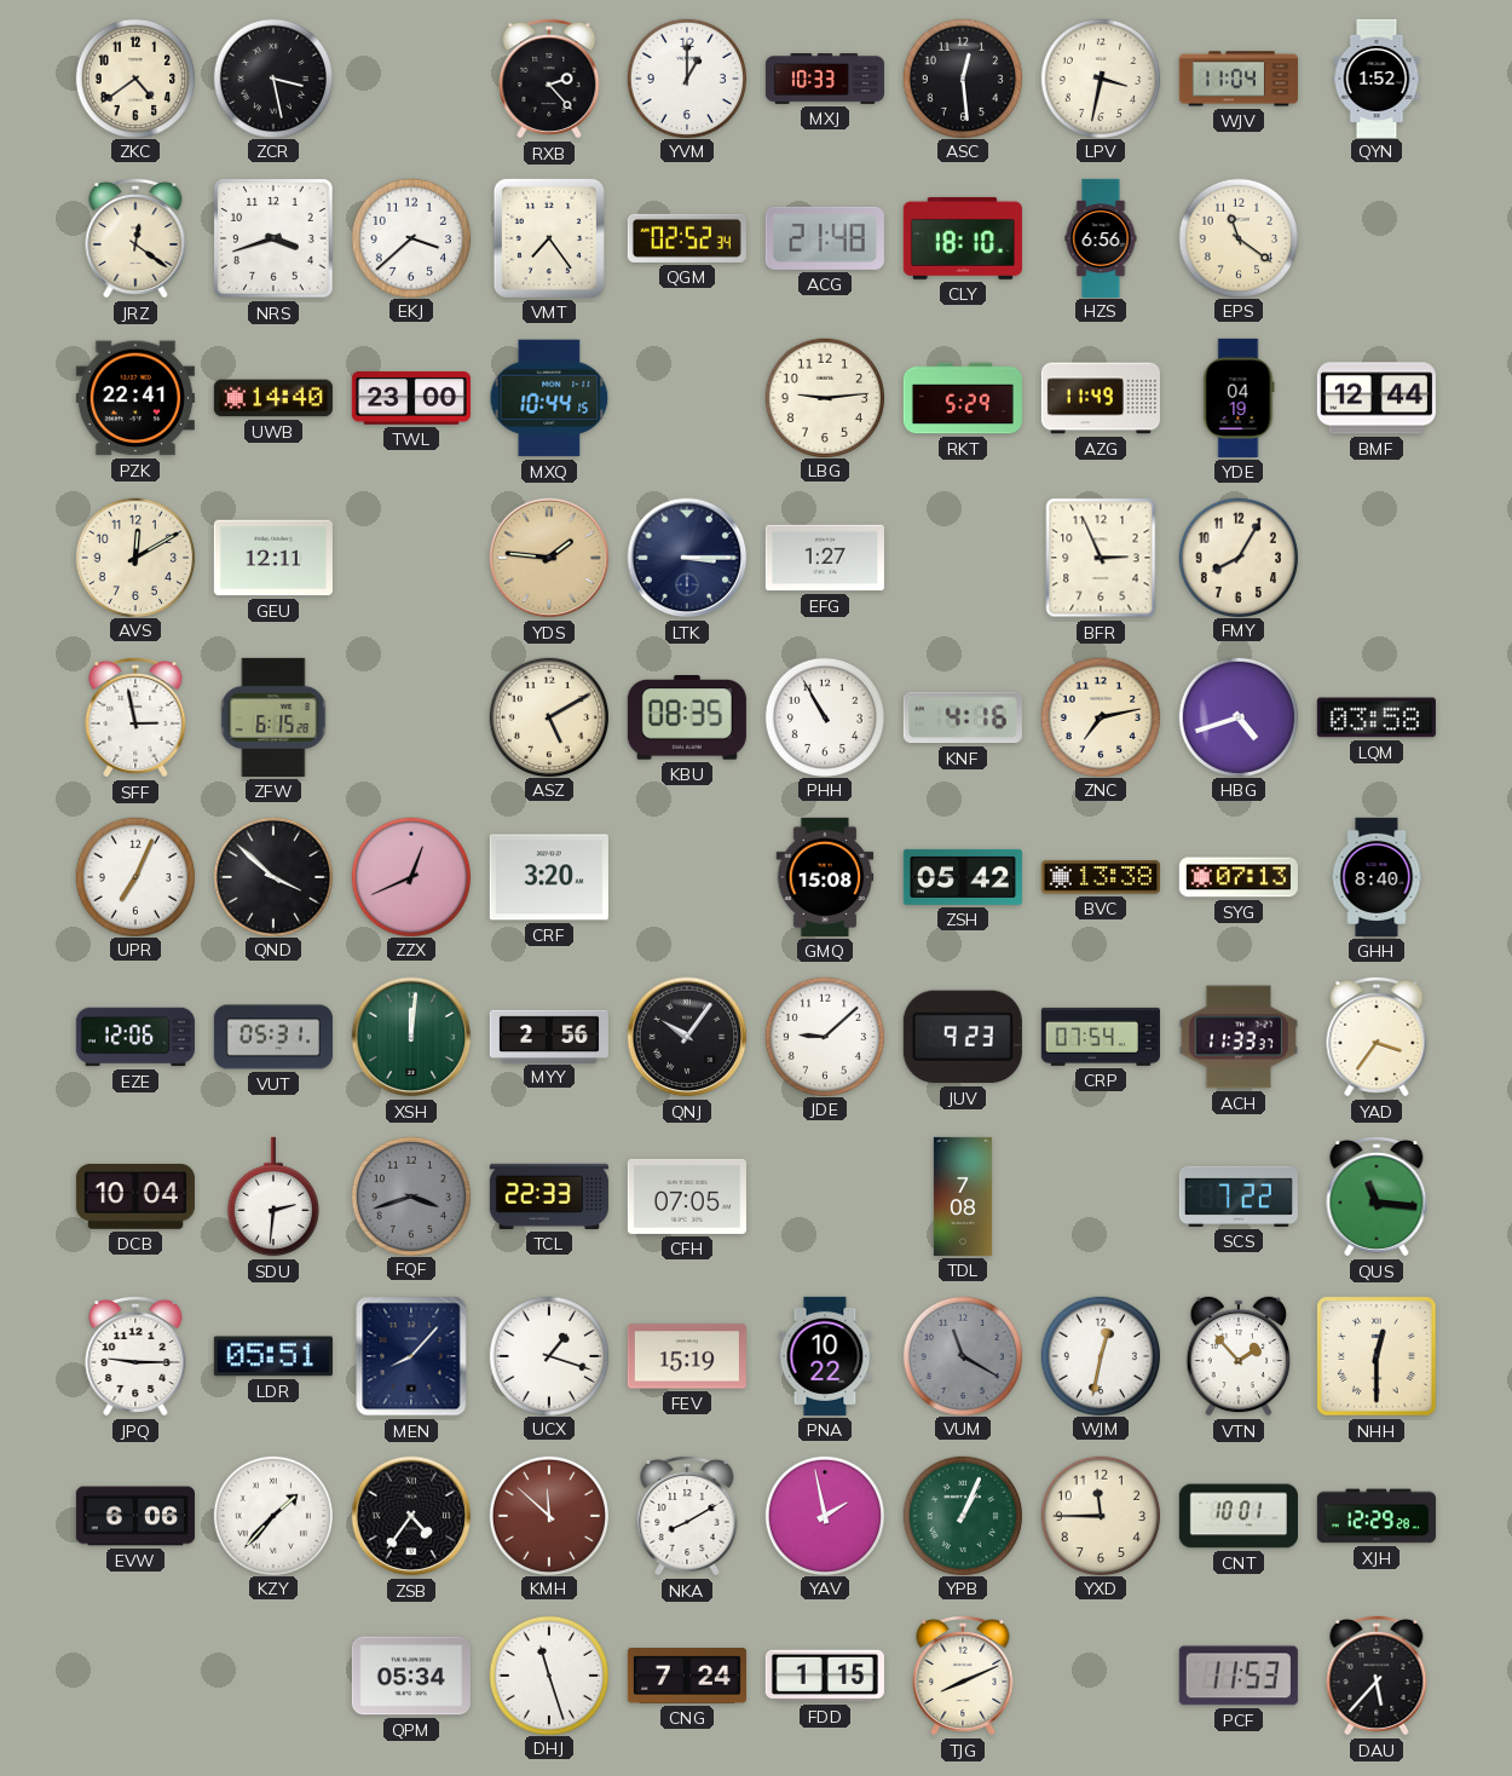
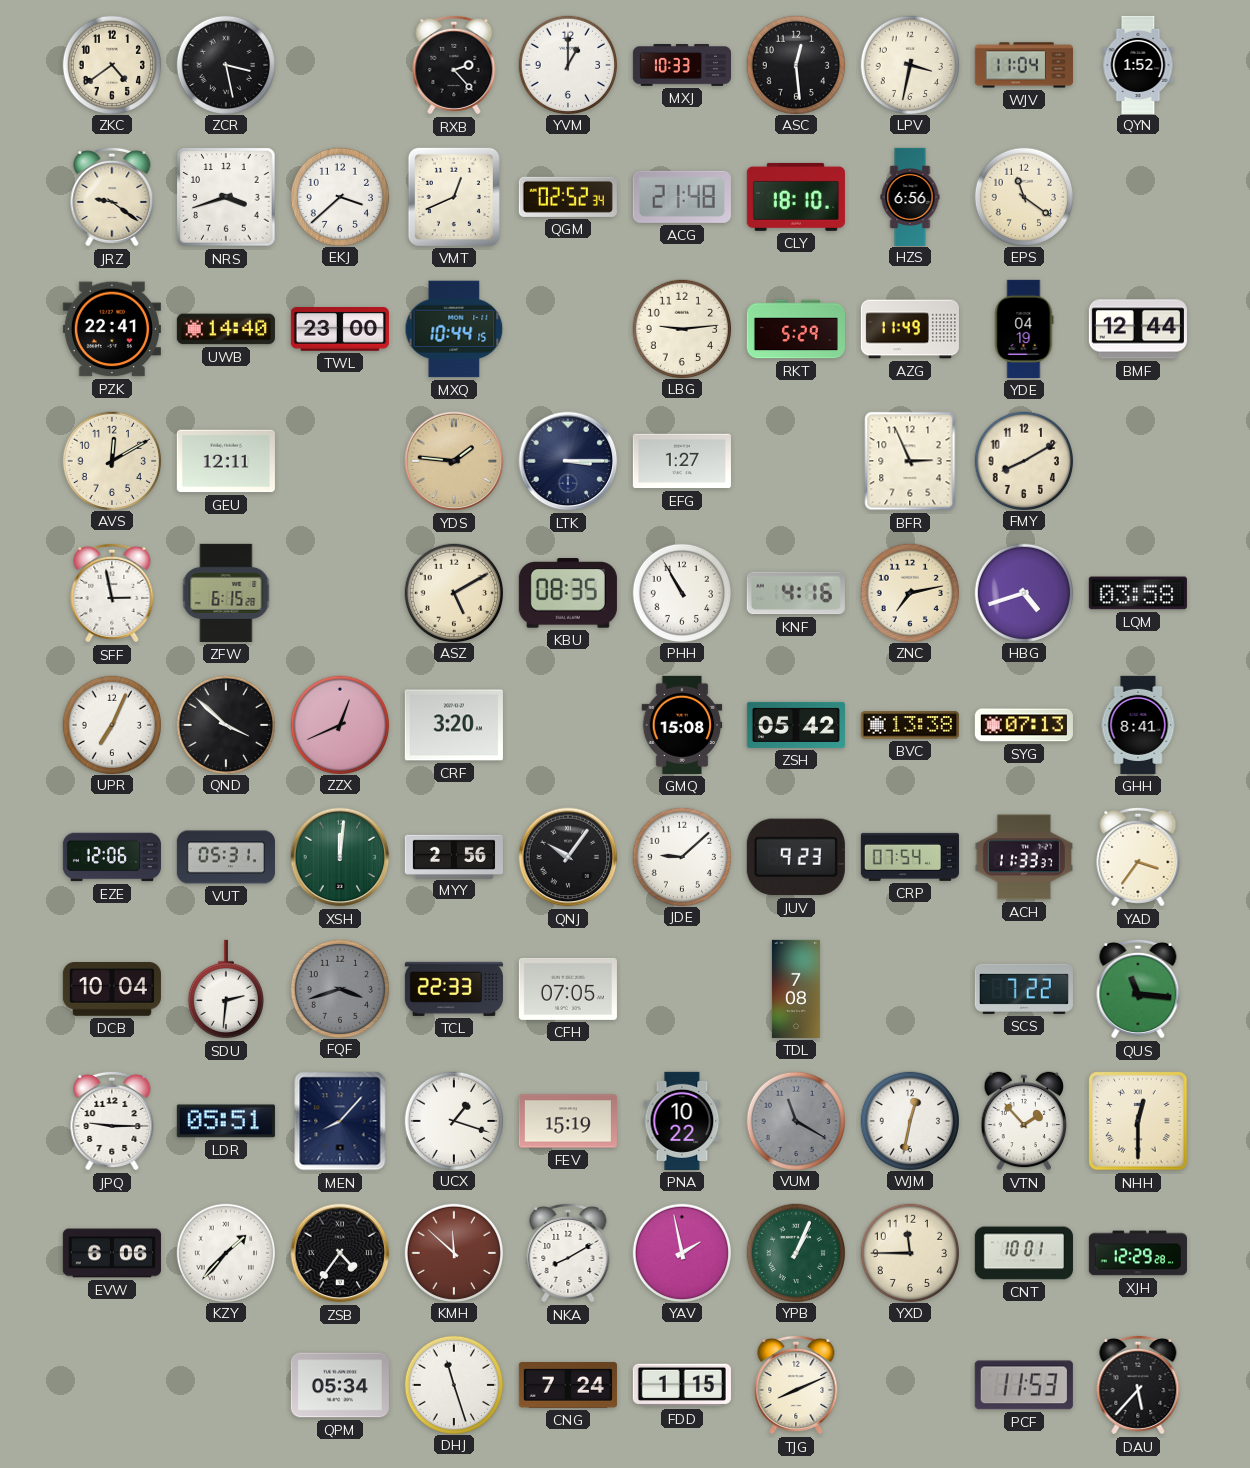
JRZ: 12:21 -> 9:21 (112, 197)
VMT: 7:24 -> 12:41 (454, 197)
FMY: 8:05 -> 8:10 (1023, 460)
GHH: 8:40 -> 8:41 (1138, 725)
